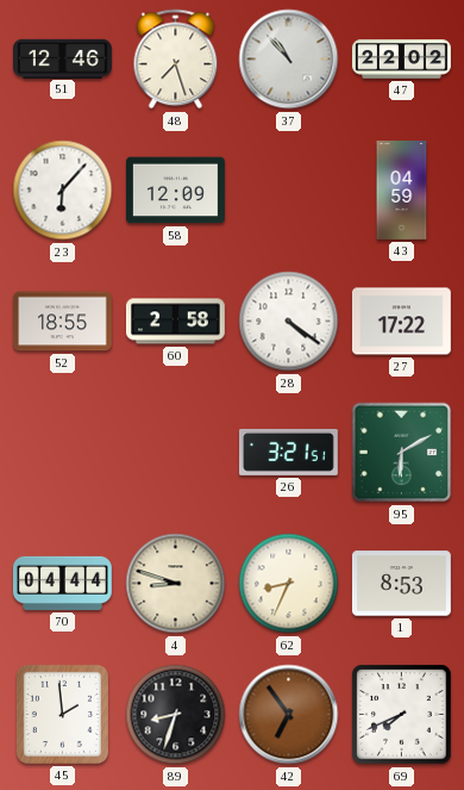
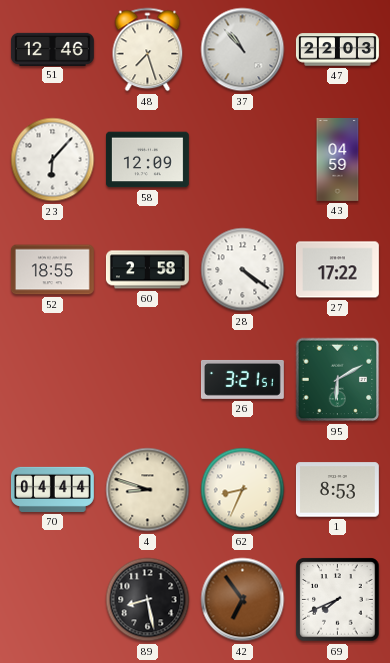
47: 22:02 -> 22:03 (337, 50)
45: 1:59 -> none (62, 714)
89: 8:33 -> 8:28 (148, 600)
